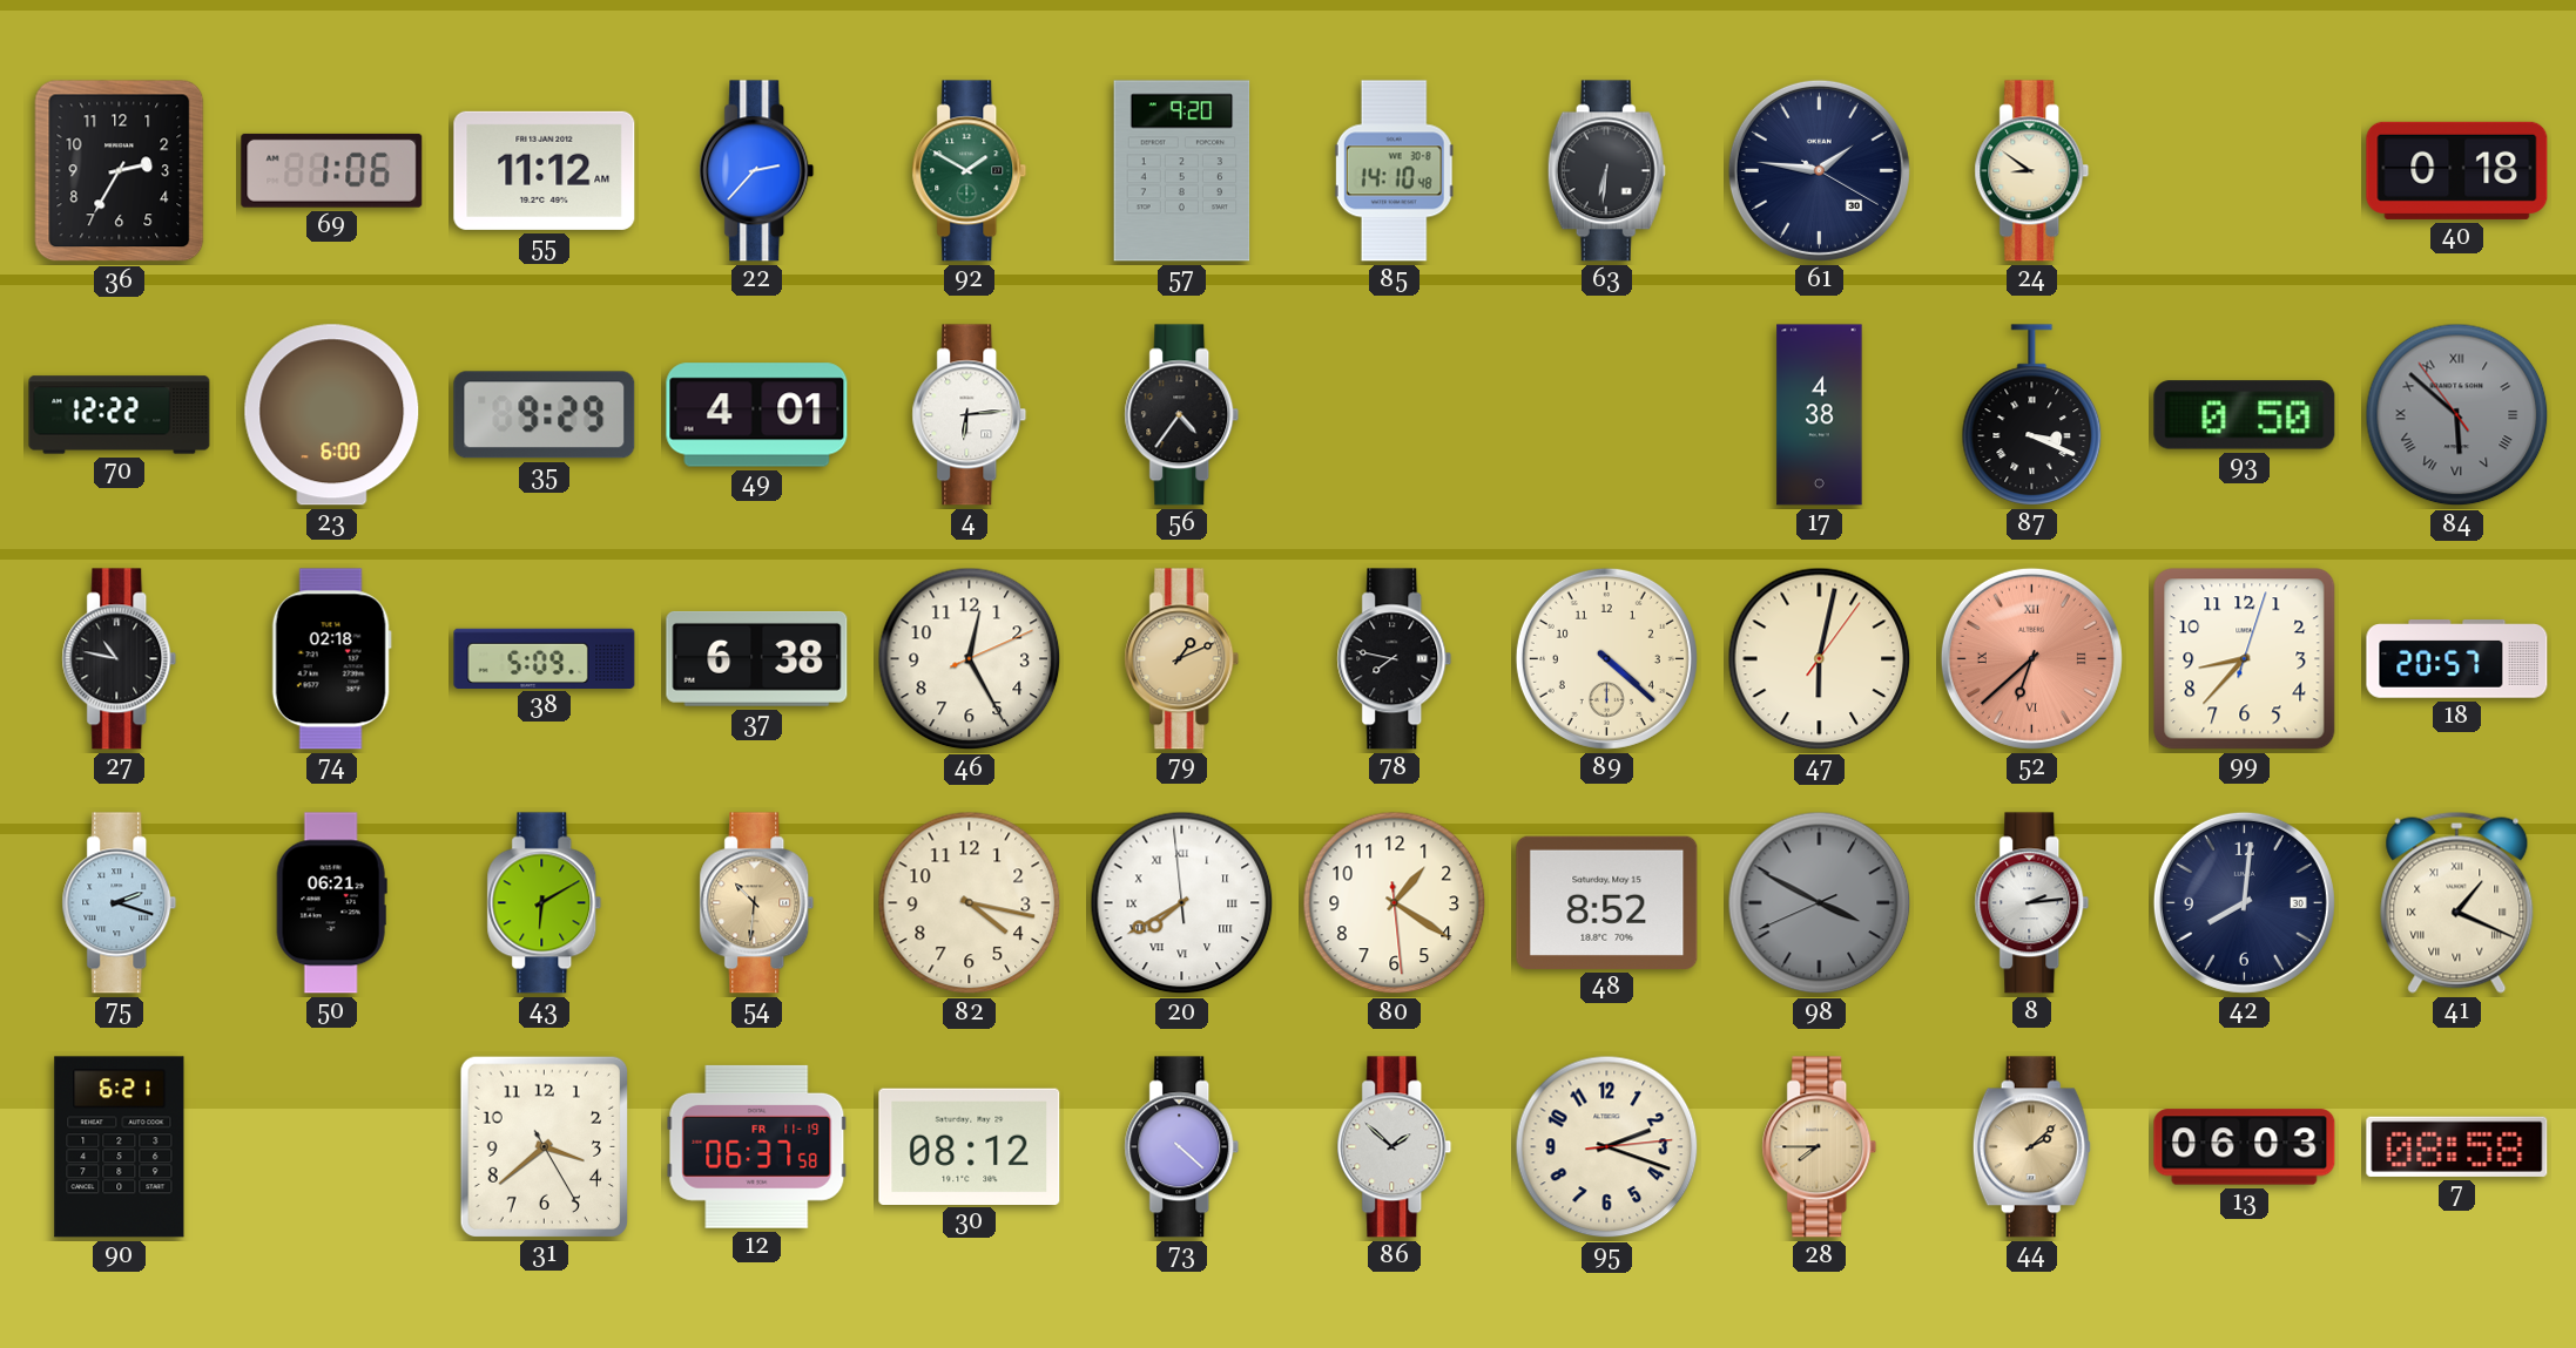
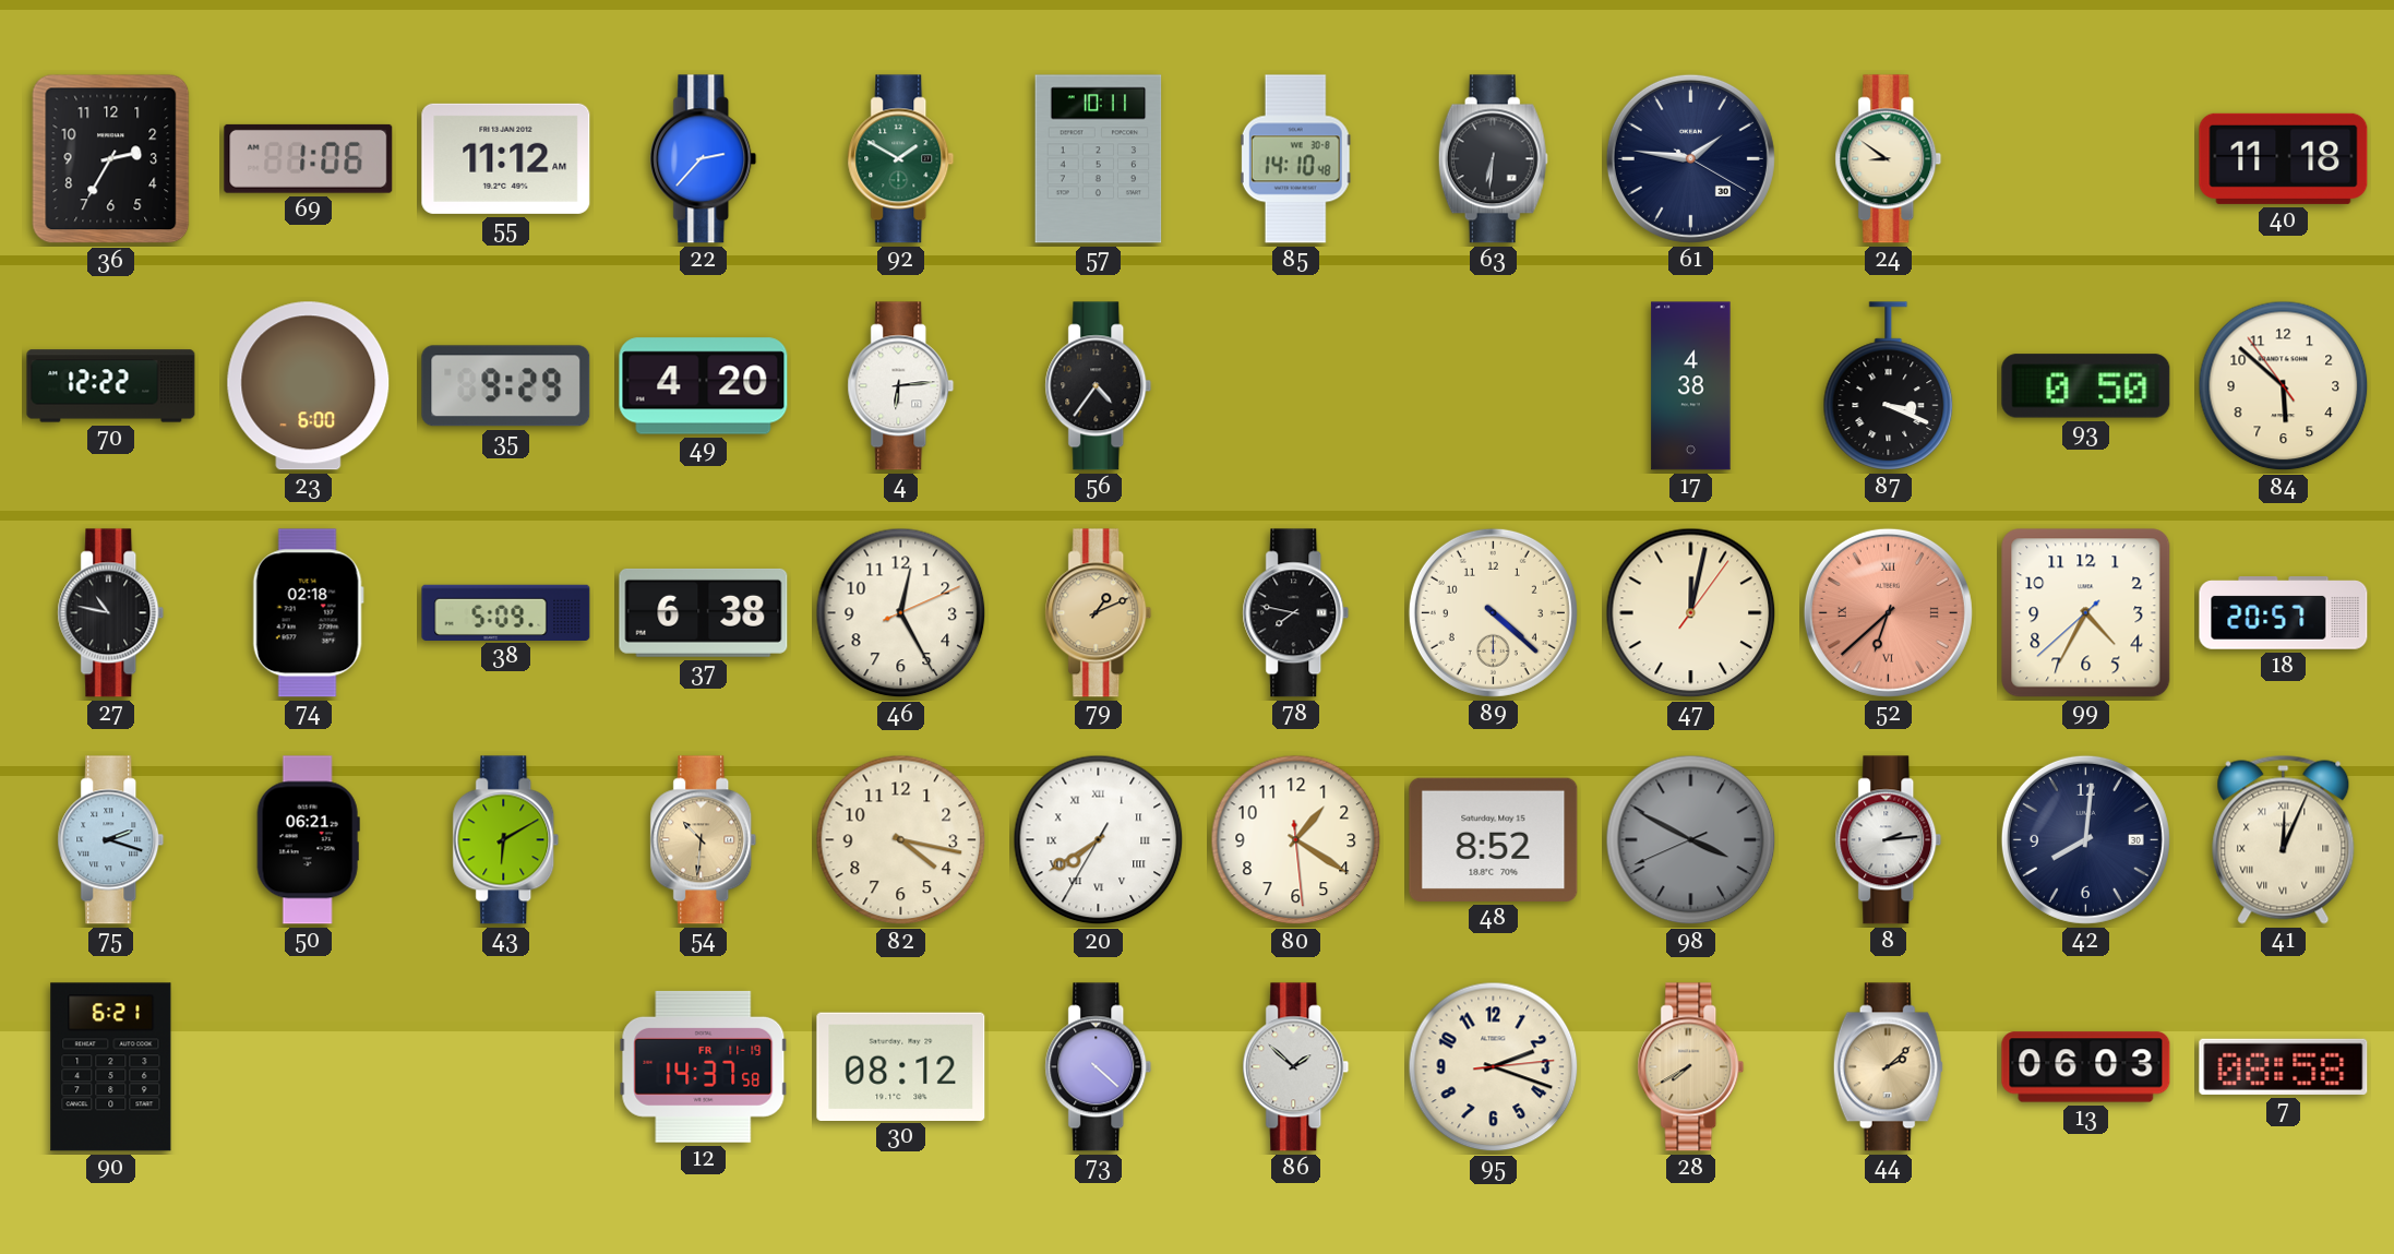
57: 9:20 -> 10:11 (1099, 159)
40: 0:18 -> 11:18 (2284, 158)
49: 4:01 -> 4:20 (704, 386)
84 dial: grey -> cream (2284, 386)
84 numerals: Roman -> Arabic (2284, 386)
47: 6:02 -> 12:02 (1691, 613)
99: 8:37 -> 4:34 (2086, 613)
20: 7:39:59 -> 7:39:35 (1099, 840)
41: 1:19 -> 12:04 (2284, 839)
31: 3:38 -> none (544, 1146)
12: 06:37 -> 14:37 (704, 1066)
28: 7:45 -> 7:40 (1691, 1067)
